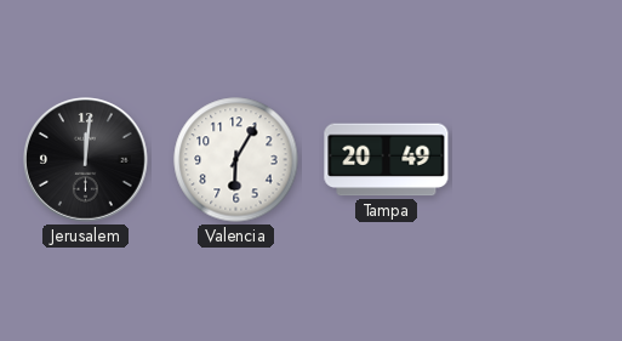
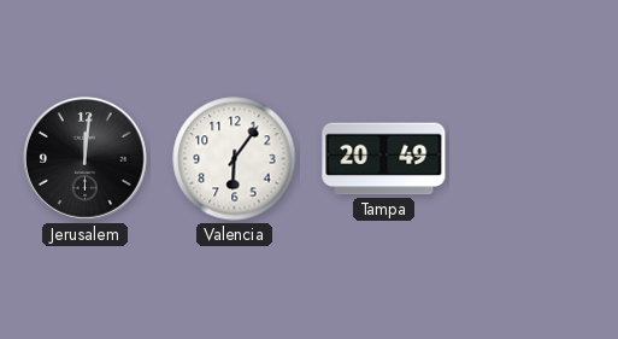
Valencia: 6:05 -> 6:06 (235, 159)
